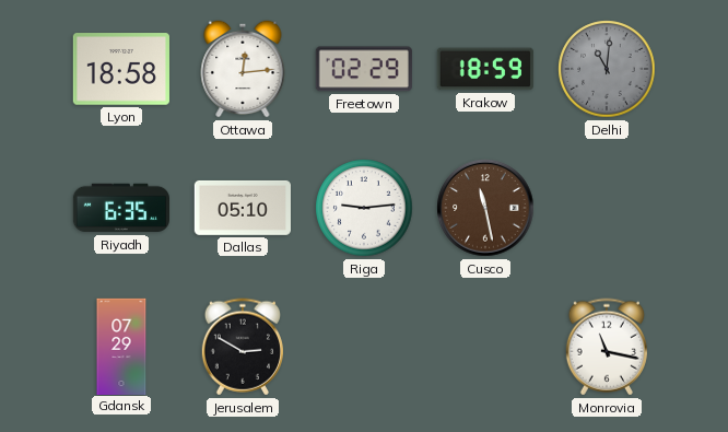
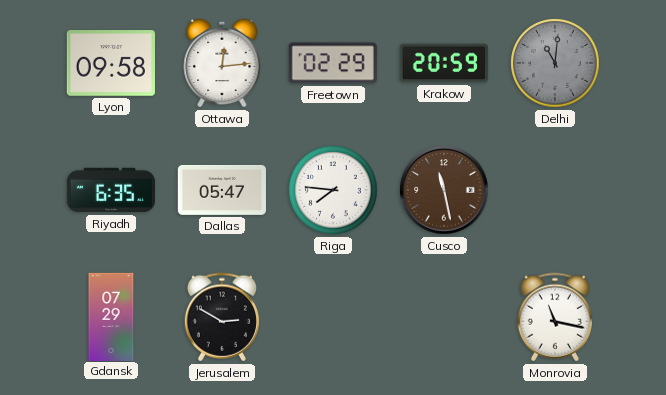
Lyon: 18:58 -> 09:58 (111, 63)
Krakow: 18:59 -> 20:59 (444, 63)
Dallas: 05:10 -> 05:47 (222, 190)
Riga: 9:14 -> 7:46 (333, 190)
